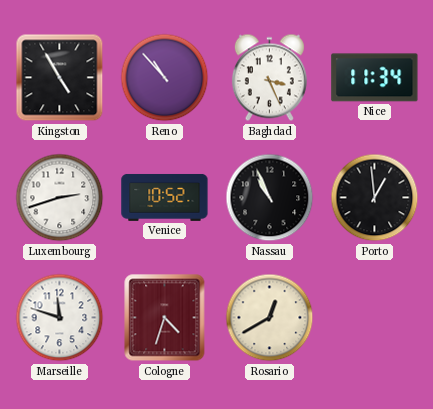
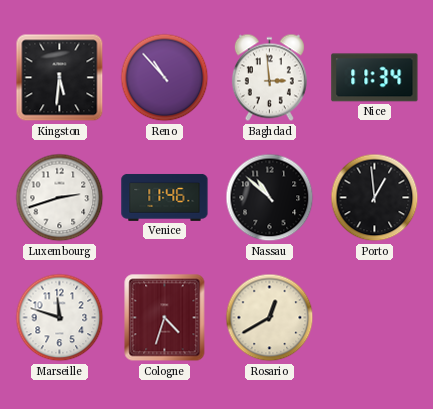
Kingston: 4:55 -> 5:31 (60, 78)
Baghdad: 3:26 -> 2:59 (269, 78)
Venice: 10:52 -> 11:46 (165, 197)
Nassau: 10:56 -> 10:52 (270, 198)
